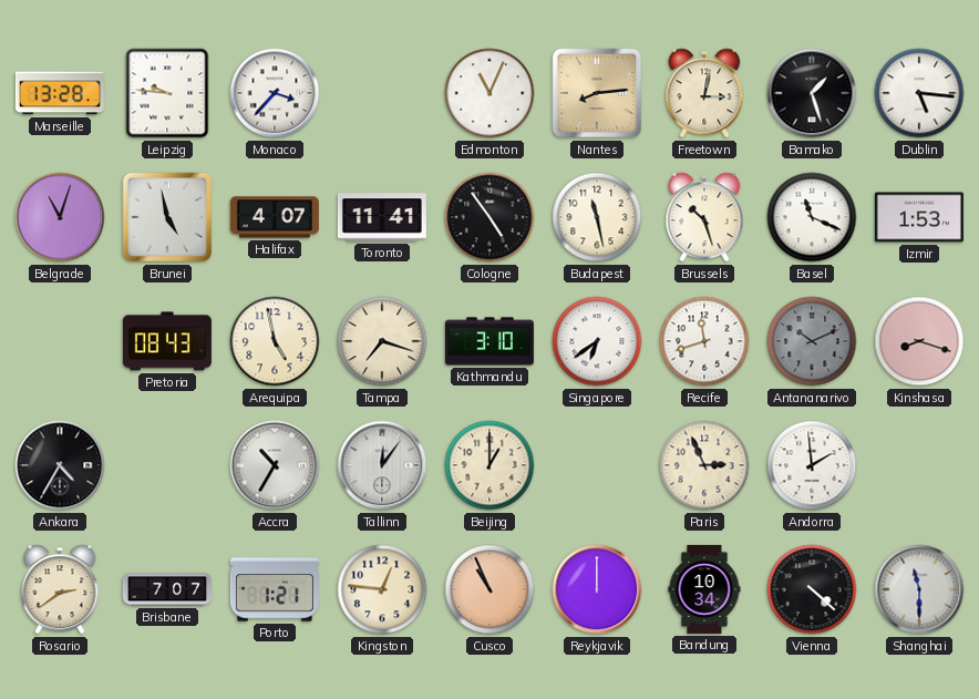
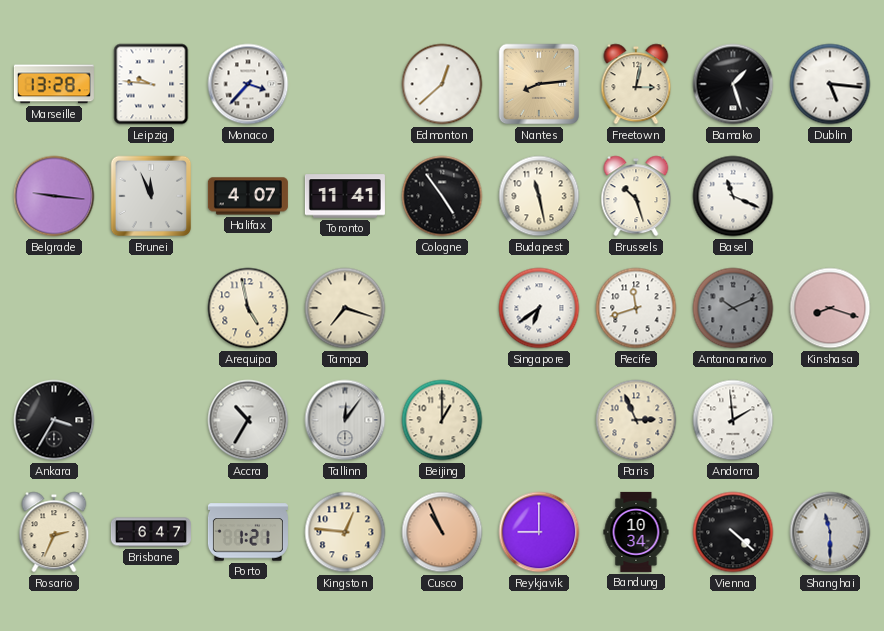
Edmonton: 11:04 -> 12:38 (442, 84)
Belgrade: 11:03 -> 9:16 (54, 196)
Brunei: 4:58 -> 11:56 (151, 196)
Izmir: 1:53 -> none (919, 217)
Pretoria: 08:43 -> none (167, 341)
Kathmandu: 3:10 -> none (489, 341)
Ankara: 4:35 -> 3:35 (54, 420)
Rosario: 2:39 -> 2:34 (54, 532)
Brisbane: 7:07 -> 6:47 (151, 532)
Reykjavik: 12:00 -> 9:00 (539, 532)
